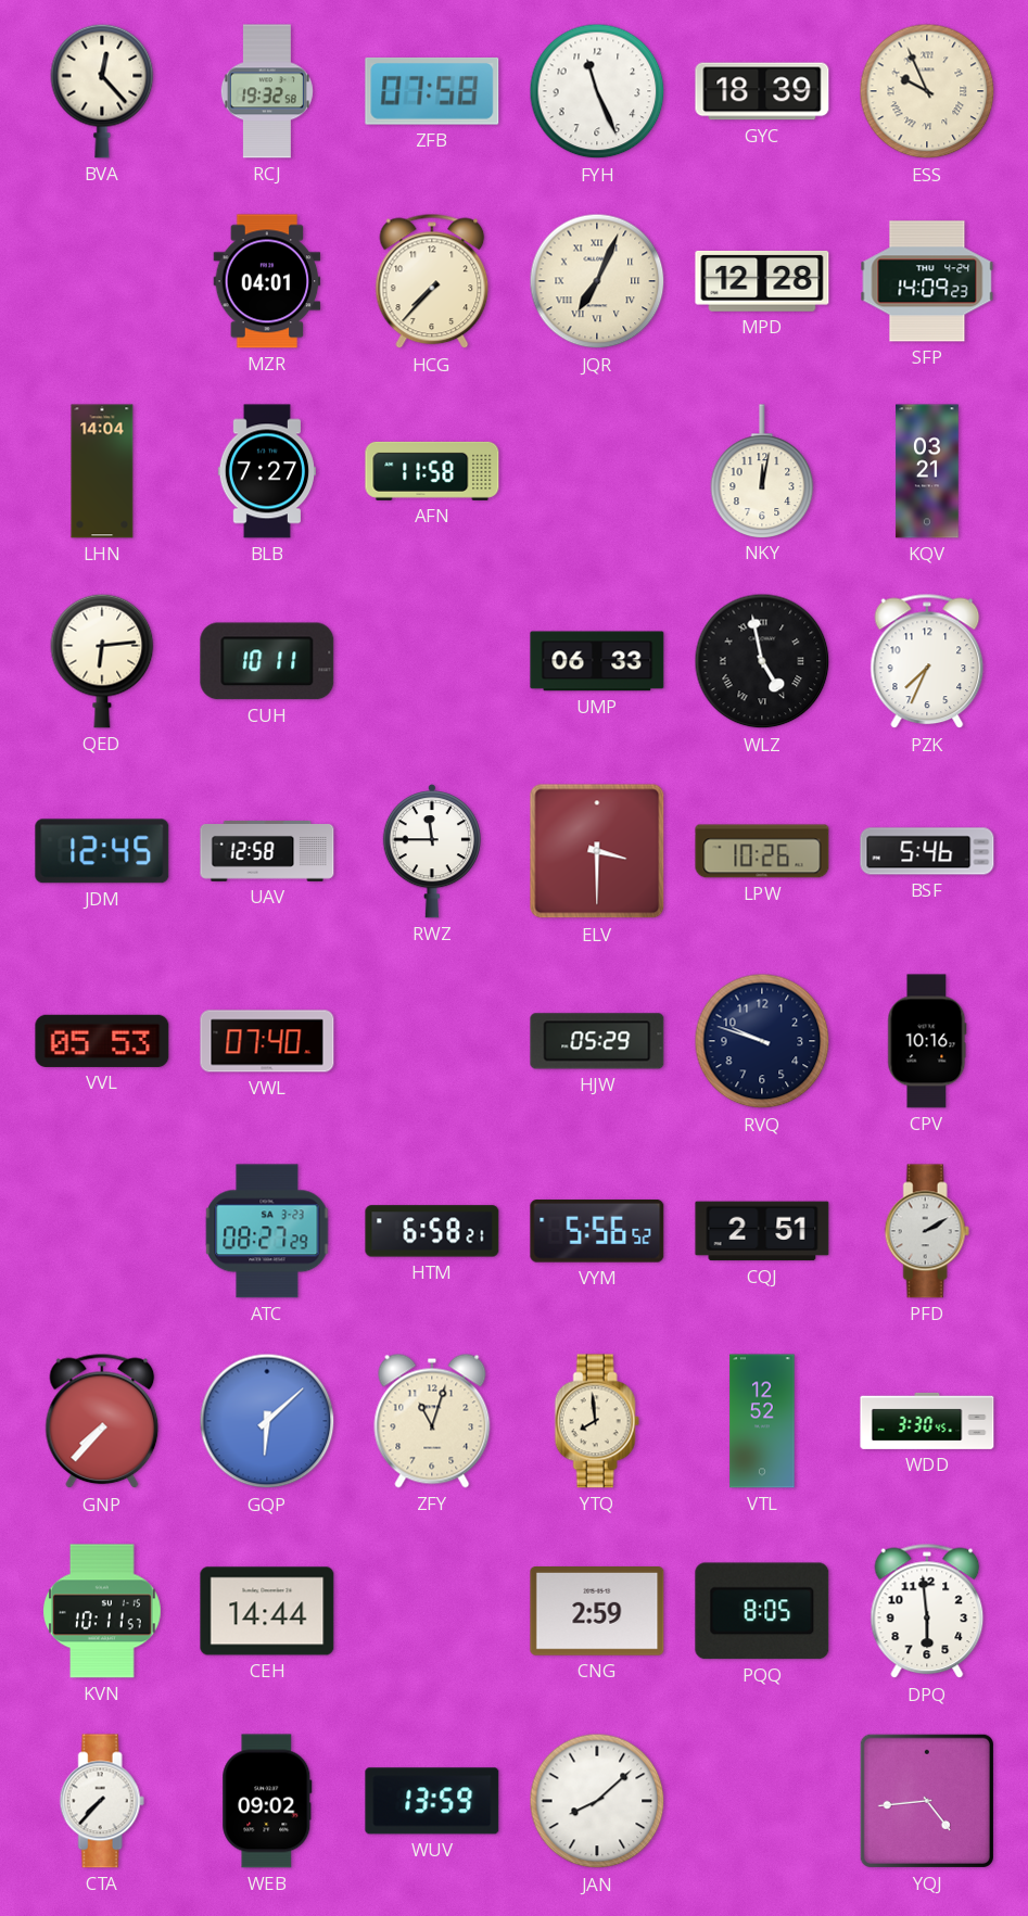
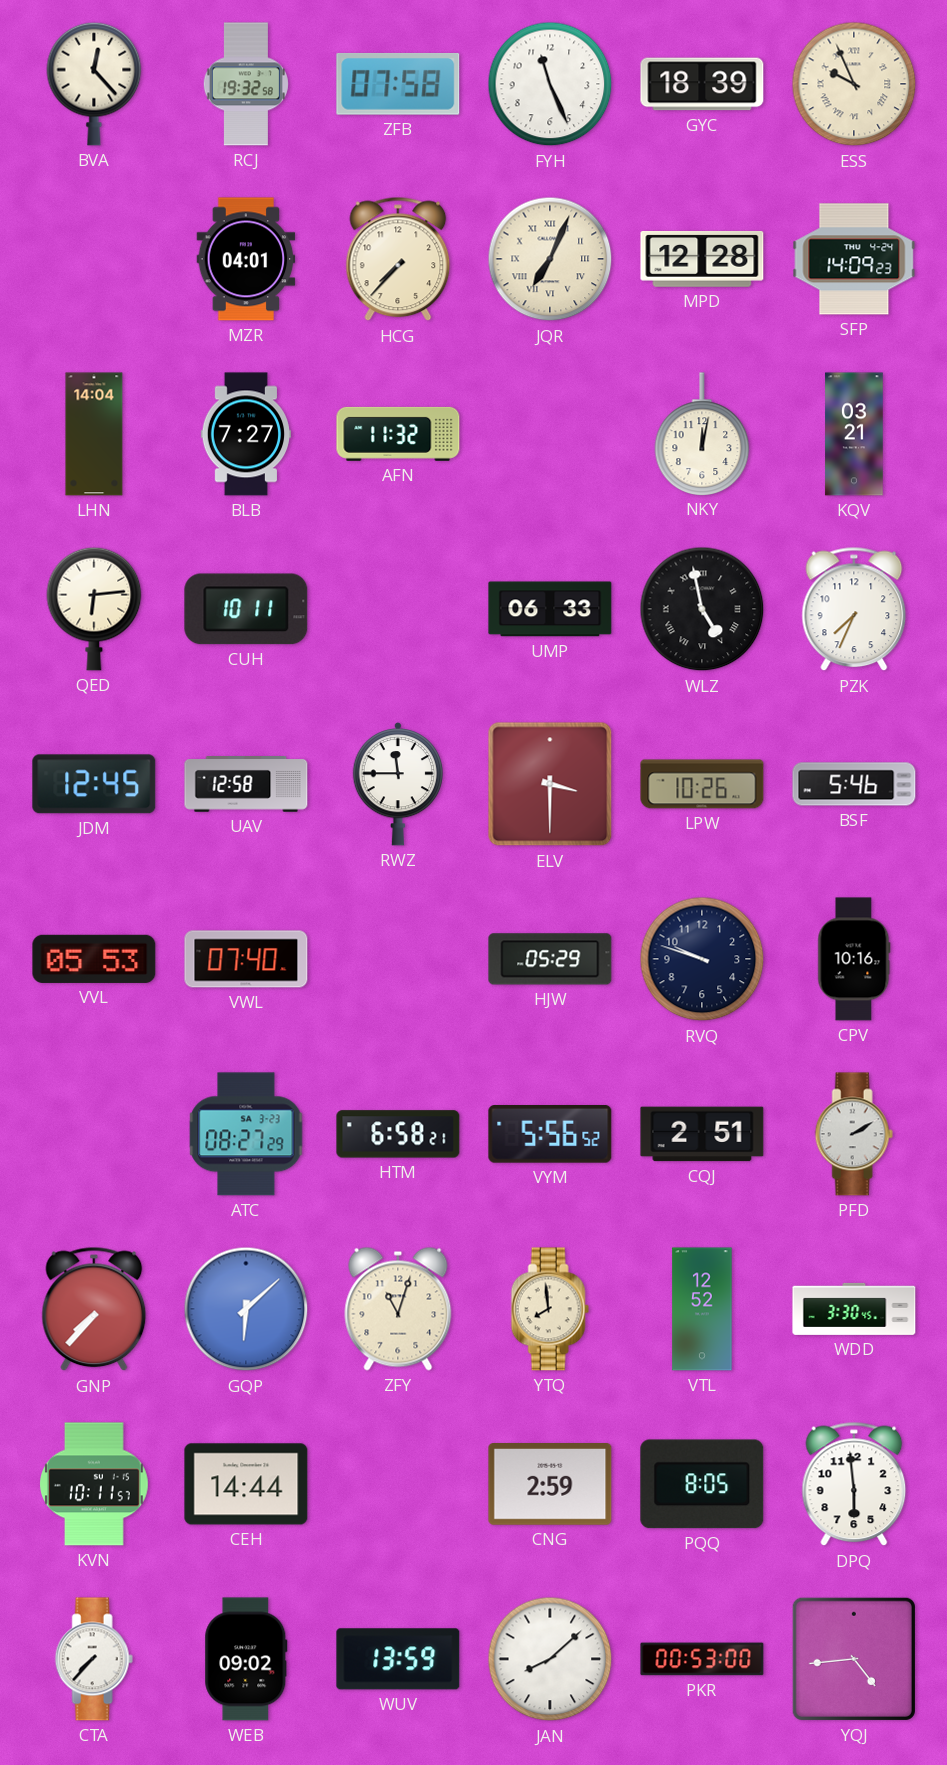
AFN: 11:58 -> 11:32 (398, 434)
PKR: none -> 00:53 (702, 1659)
